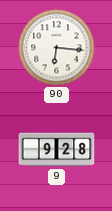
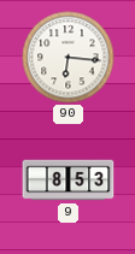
9: 9:28 -> 8:53 (69, 181)
